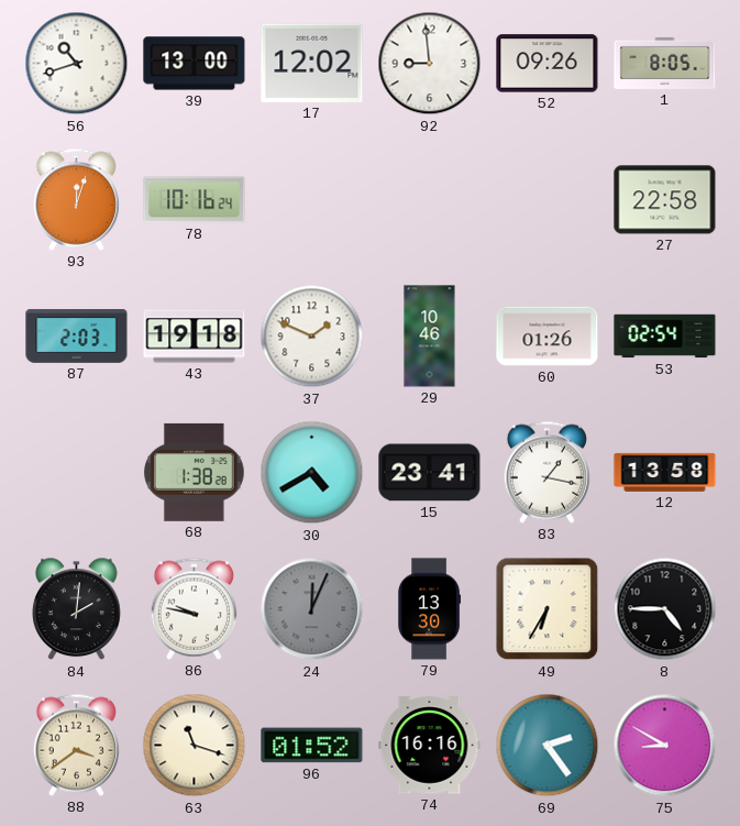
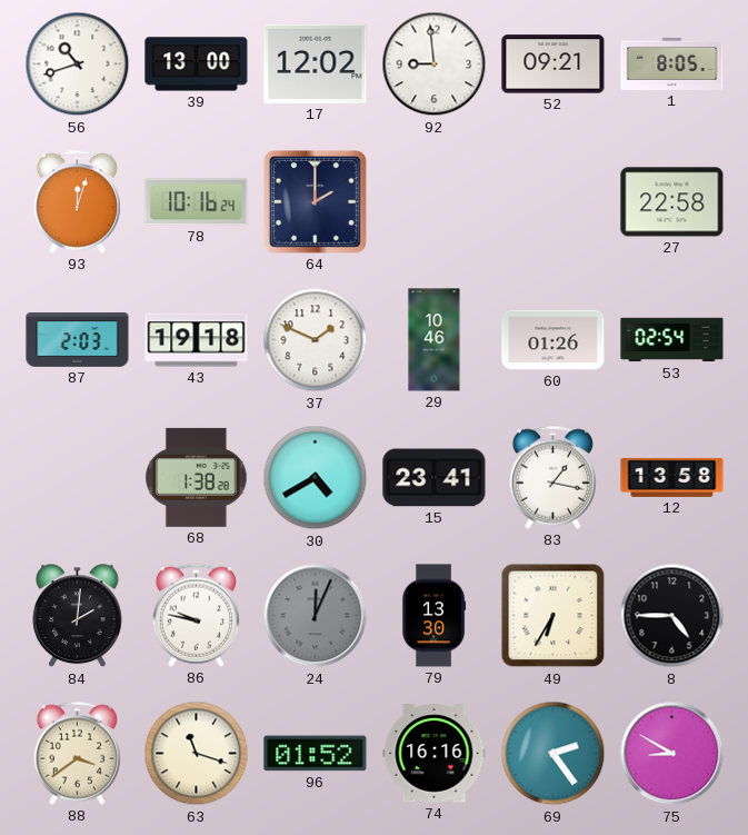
52: 09:26 -> 09:21 (553, 64)
64: none -> 2:00 (315, 201)
